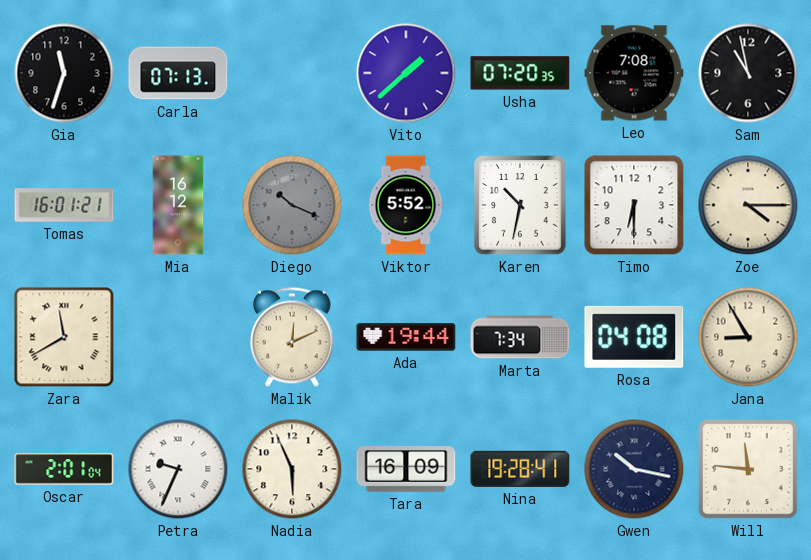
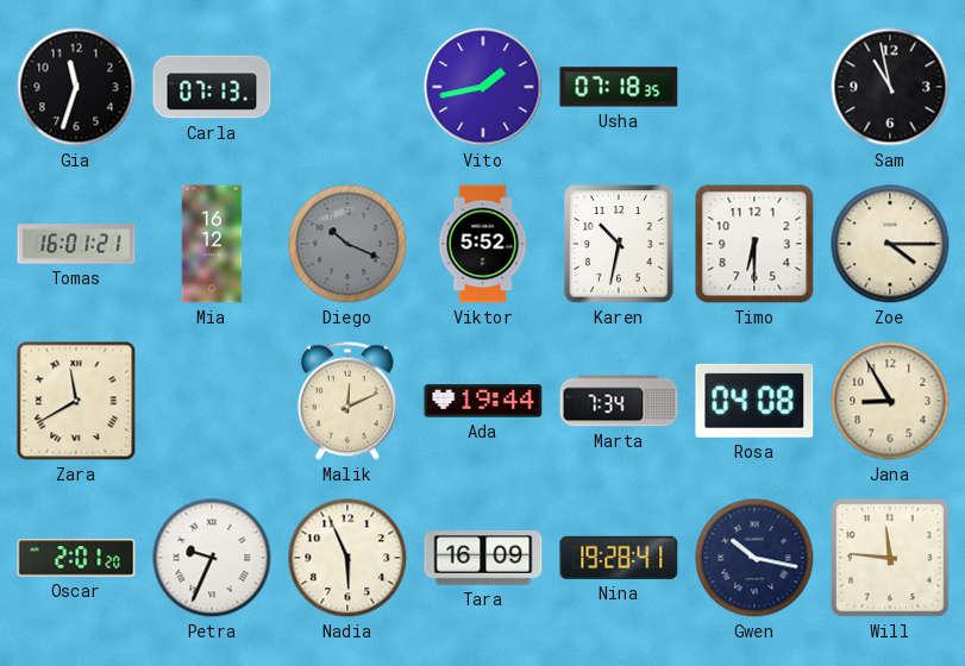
Vito: 1:38 -> 1:43 (483, 87)
Usha: 07:20 -> 07:18 (619, 87)
Leo: 7:08 -> none (634, 73)
Oscar: 2:01:04 -> 2:01:20 (76, 558)
